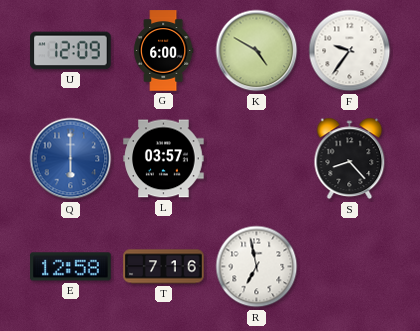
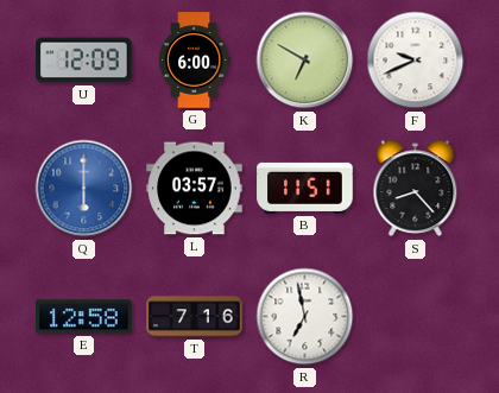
K: 4:50 -> 6:50 (305, 61)
F: 9:36 -> 9:41 (416, 61)
B: none -> 11:51 (305, 188)
